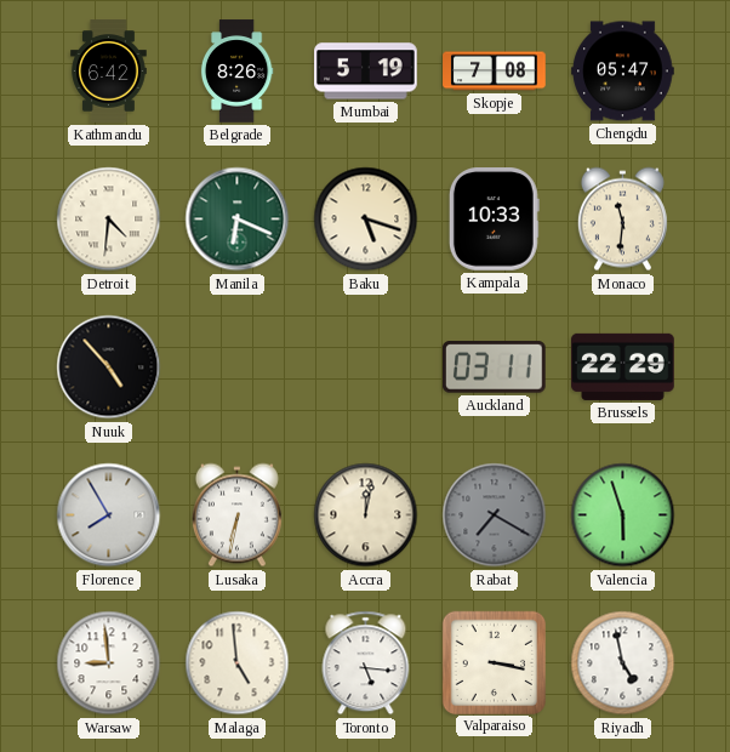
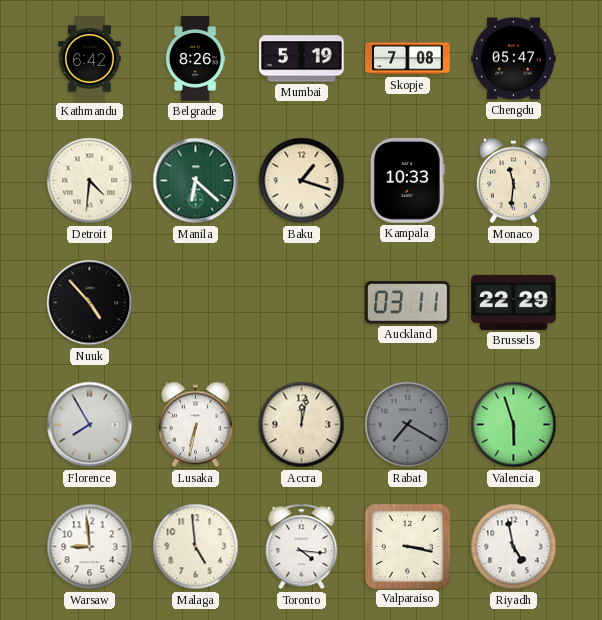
Manila: 6:19 -> 6:22 (196, 181)
Baku: 5:18 -> 1:18 (302, 181)
Toronto: 5:16 -> 4:16 (302, 547)
